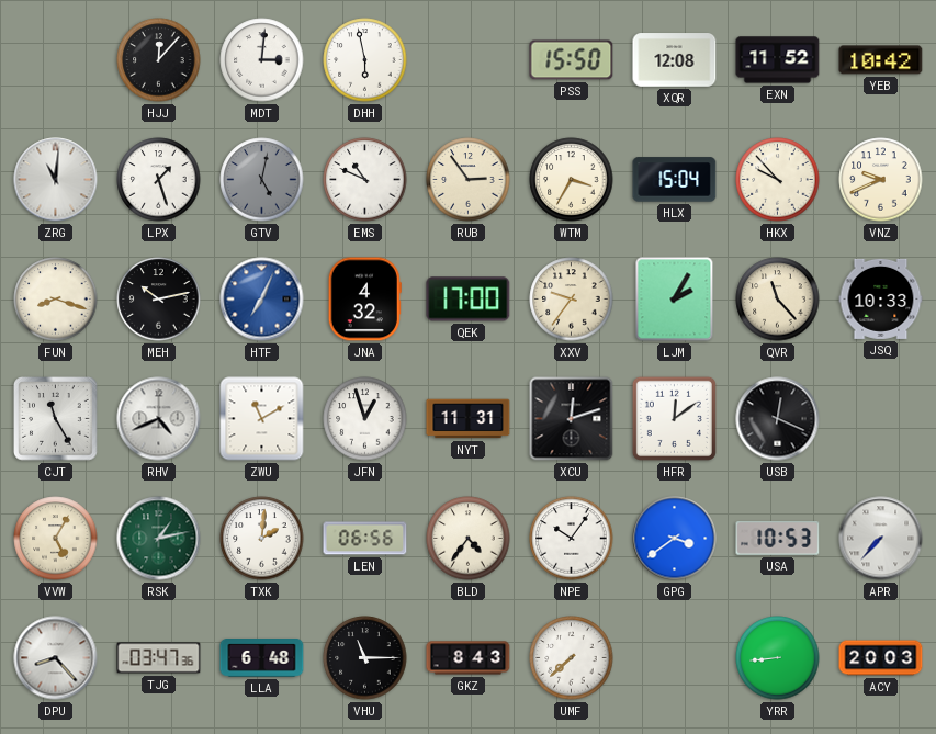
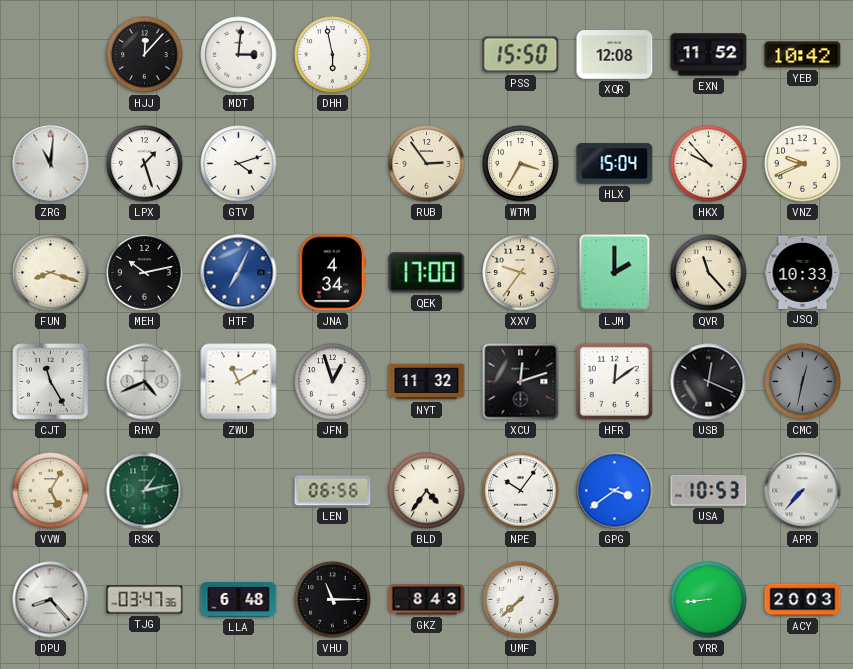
GTV: 5:02 -> 4:12 (239, 164)
GTV dial: grey -> white (239, 164)
EMS: 10:49 -> none (365, 180)
JNA: 4:32 -> 4:34 (332, 273)
LJM: 2:05 -> 2:00 (615, 273)
NYT: 11:31 -> 11:32 (427, 382)
CMC: none -> 12:32 (803, 382)
TXK: 2:01 -> none (262, 539)
